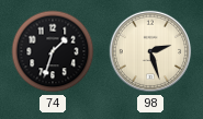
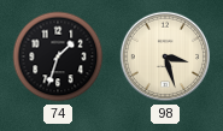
98: 2:27 -> 3:27 (165, 56)
